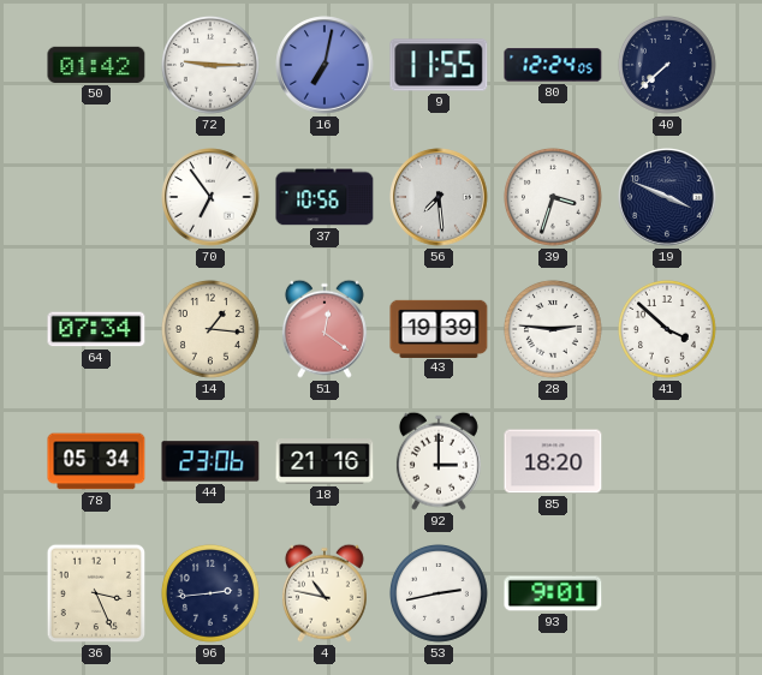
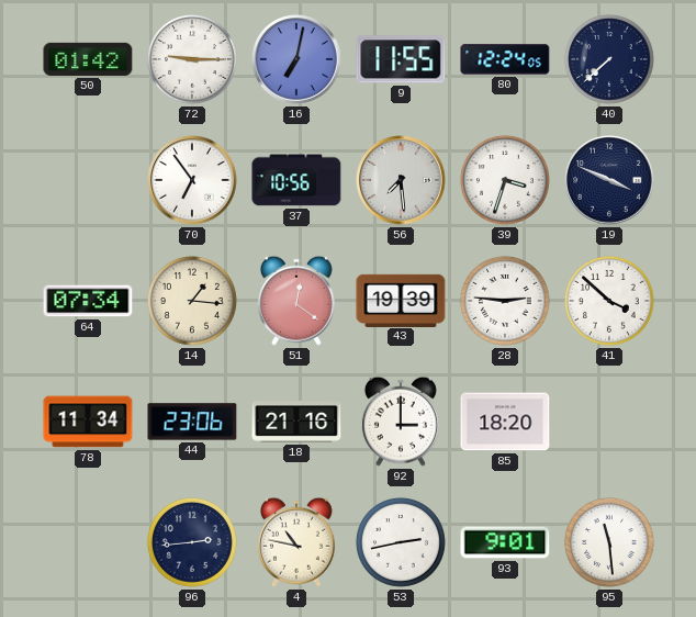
78: 05:34 -> 11:34 (88, 422)
36: 3:26 -> none (96, 593)
95: none -> 11:29 (609, 542)
